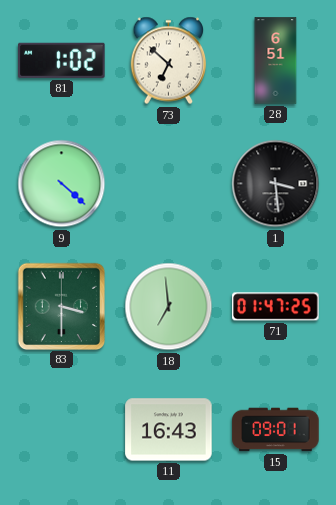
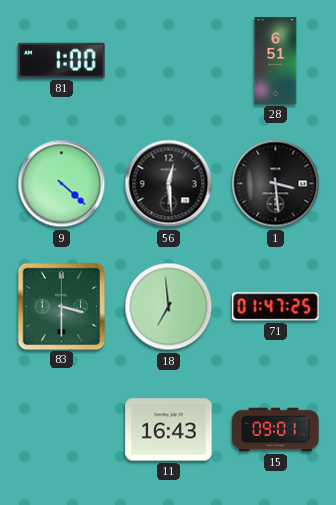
81: 1:02 -> 1:00 (62, 60)
73: 6:52 -> none (169, 61)
56: none -> 12:29 (169, 184)
